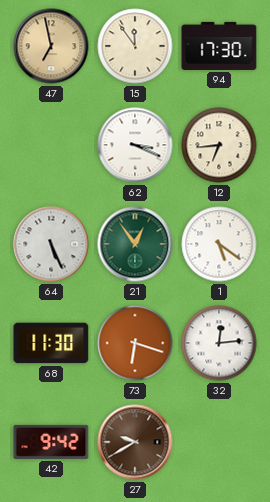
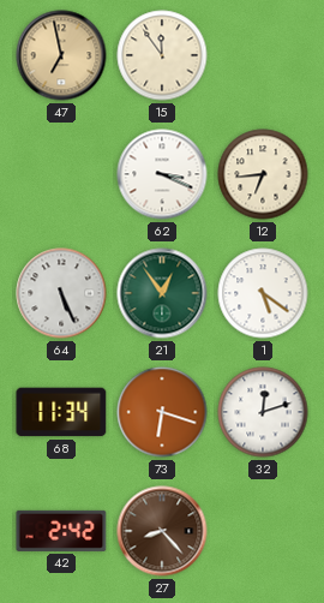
94: 17:30 -> none (219, 46)
68: 11:30 -> 11:34 (61, 412)
32: 12:14 -> 12:12 (263, 412)
42: 9:42 -> 2:42 (61, 531)
27: 9:40 -> 8:23 (162, 531)
